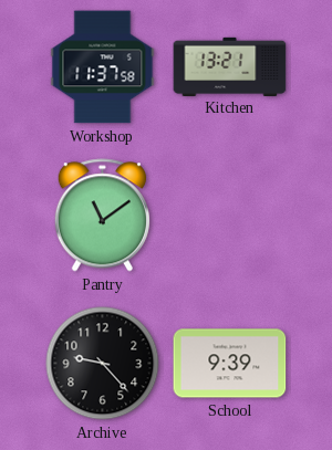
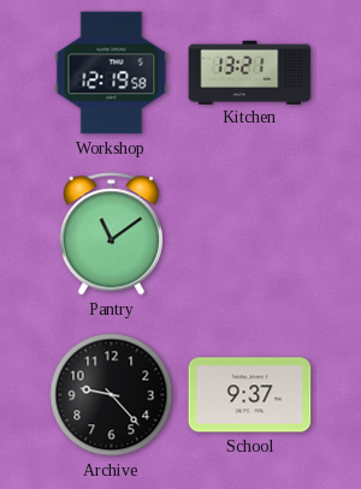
Workshop: 11:37 -> 12:19 (112, 73)
School: 9:39 -> 9:37 (250, 395)
